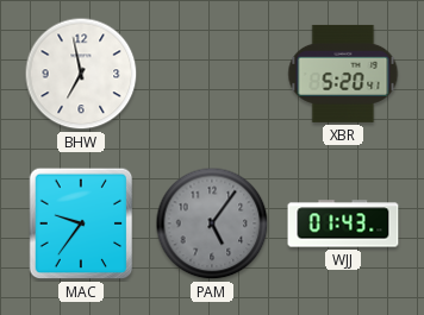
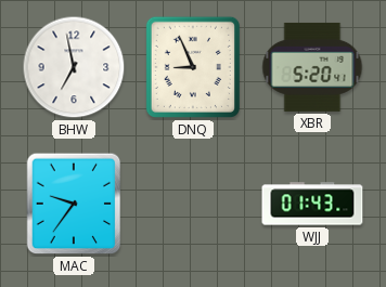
DNQ: none -> 8:56 (193, 67)
PAM: 5:06 -> none (212, 223)
